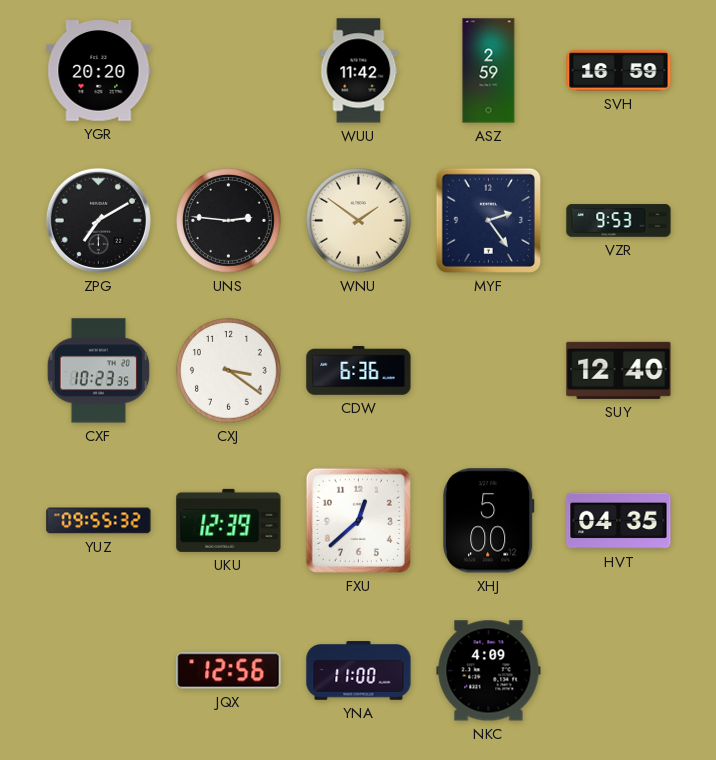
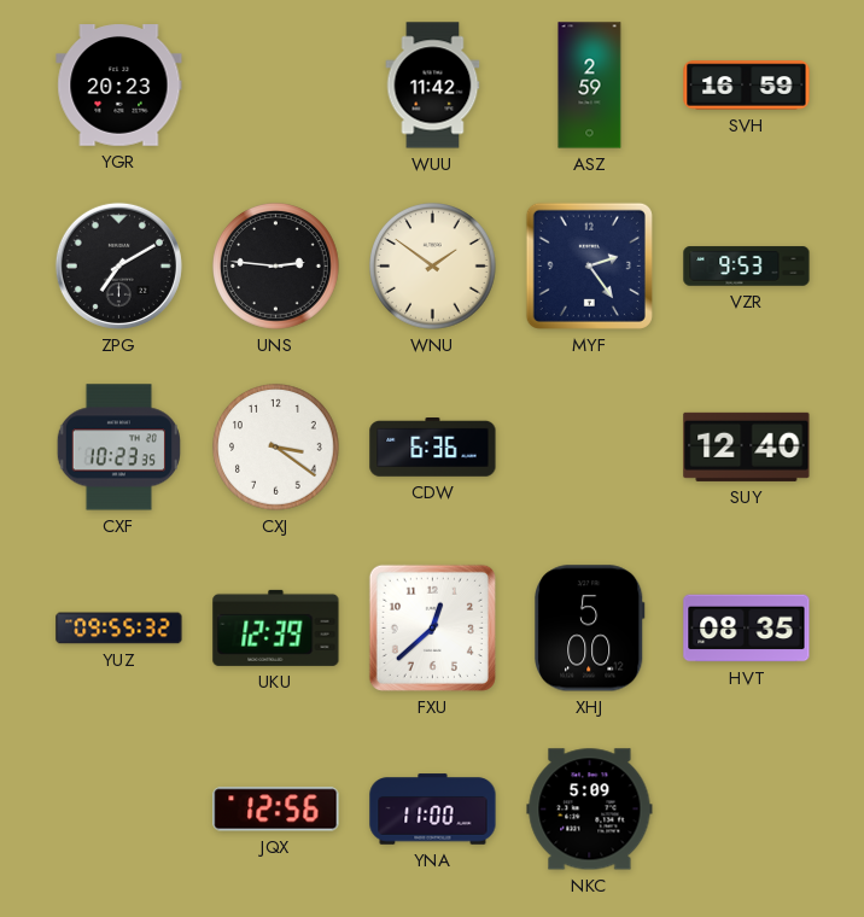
YGR: 20:20 -> 20:23 (119, 86)
HVT: 04:35 -> 08:35 (747, 629)
NKC: 4:09 -> 5:09 (590, 810)
